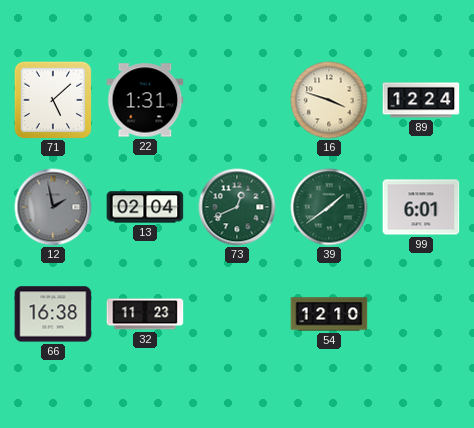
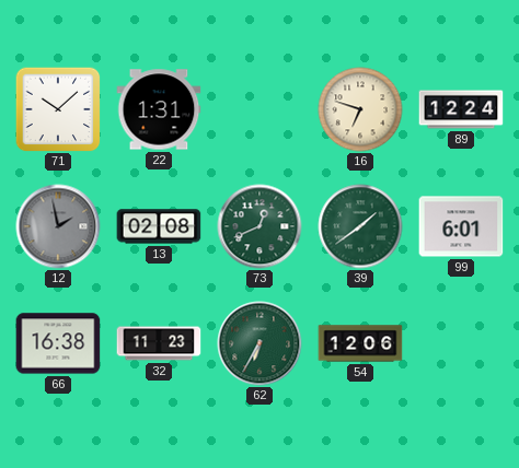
71: 5:08 -> 10:08 (58, 109)
16: 3:48 -> 6:48 (360, 109)
13: 02:04 -> 02:08 (159, 226)
62: none -> 6:35 (259, 343)
54: 12:10 -> 12:06 (360, 343)
